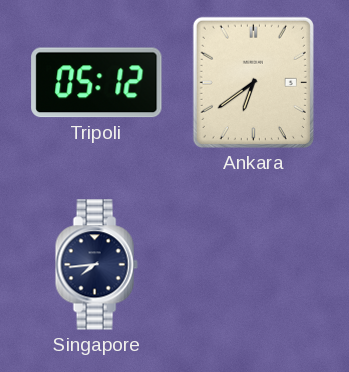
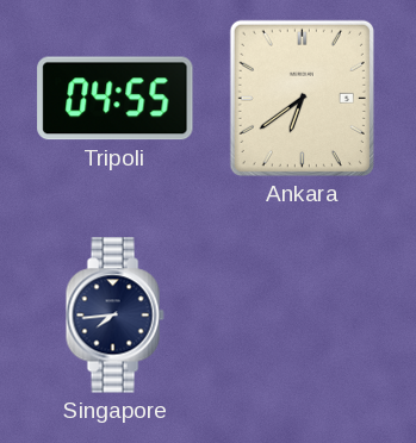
Tripoli: 05:12 -> 04:55 (116, 99)
